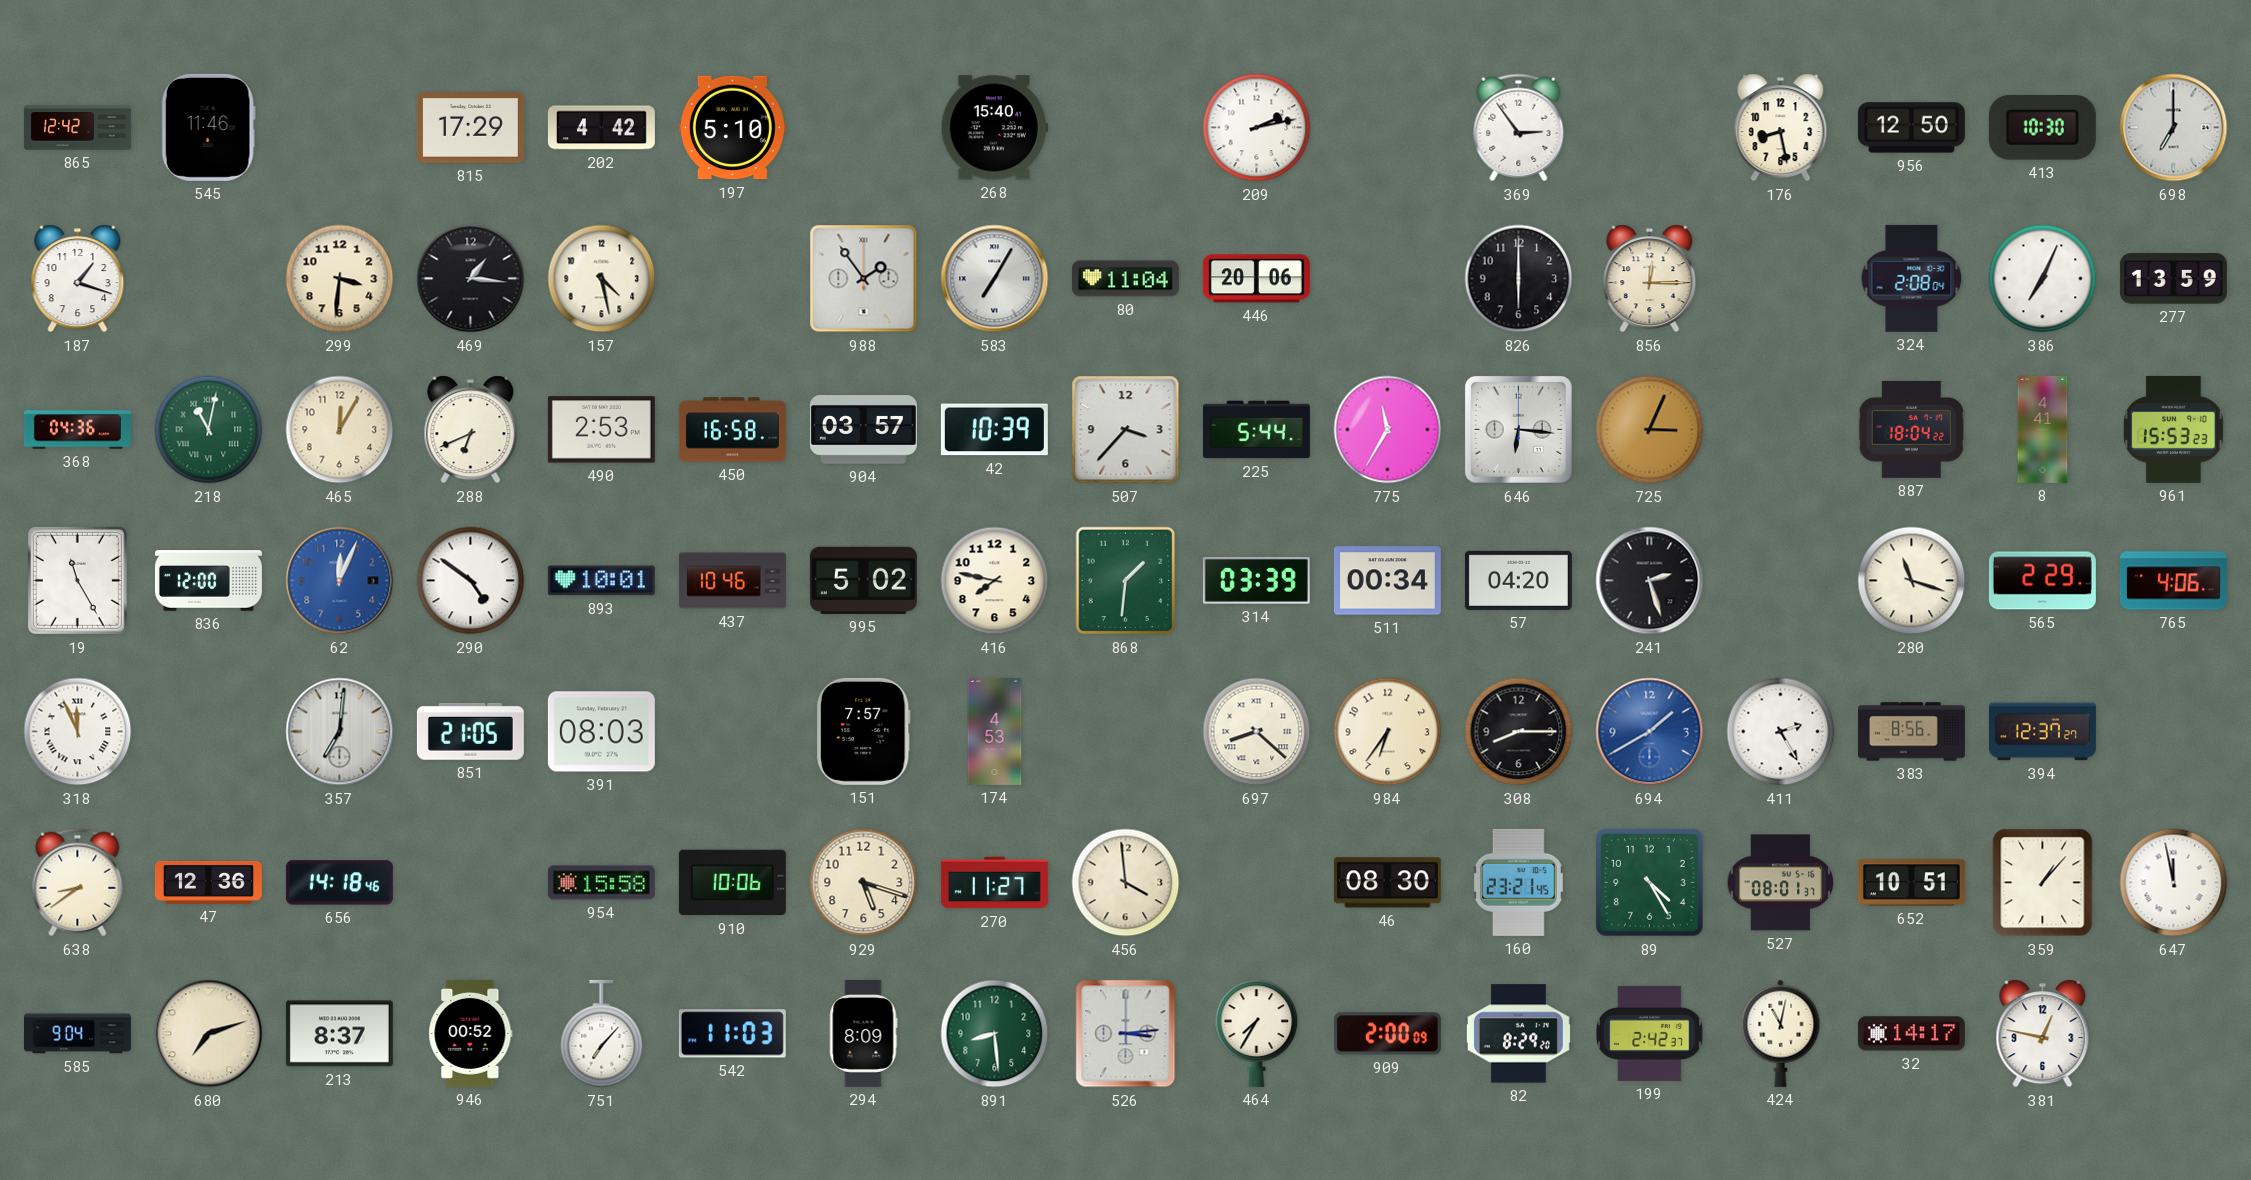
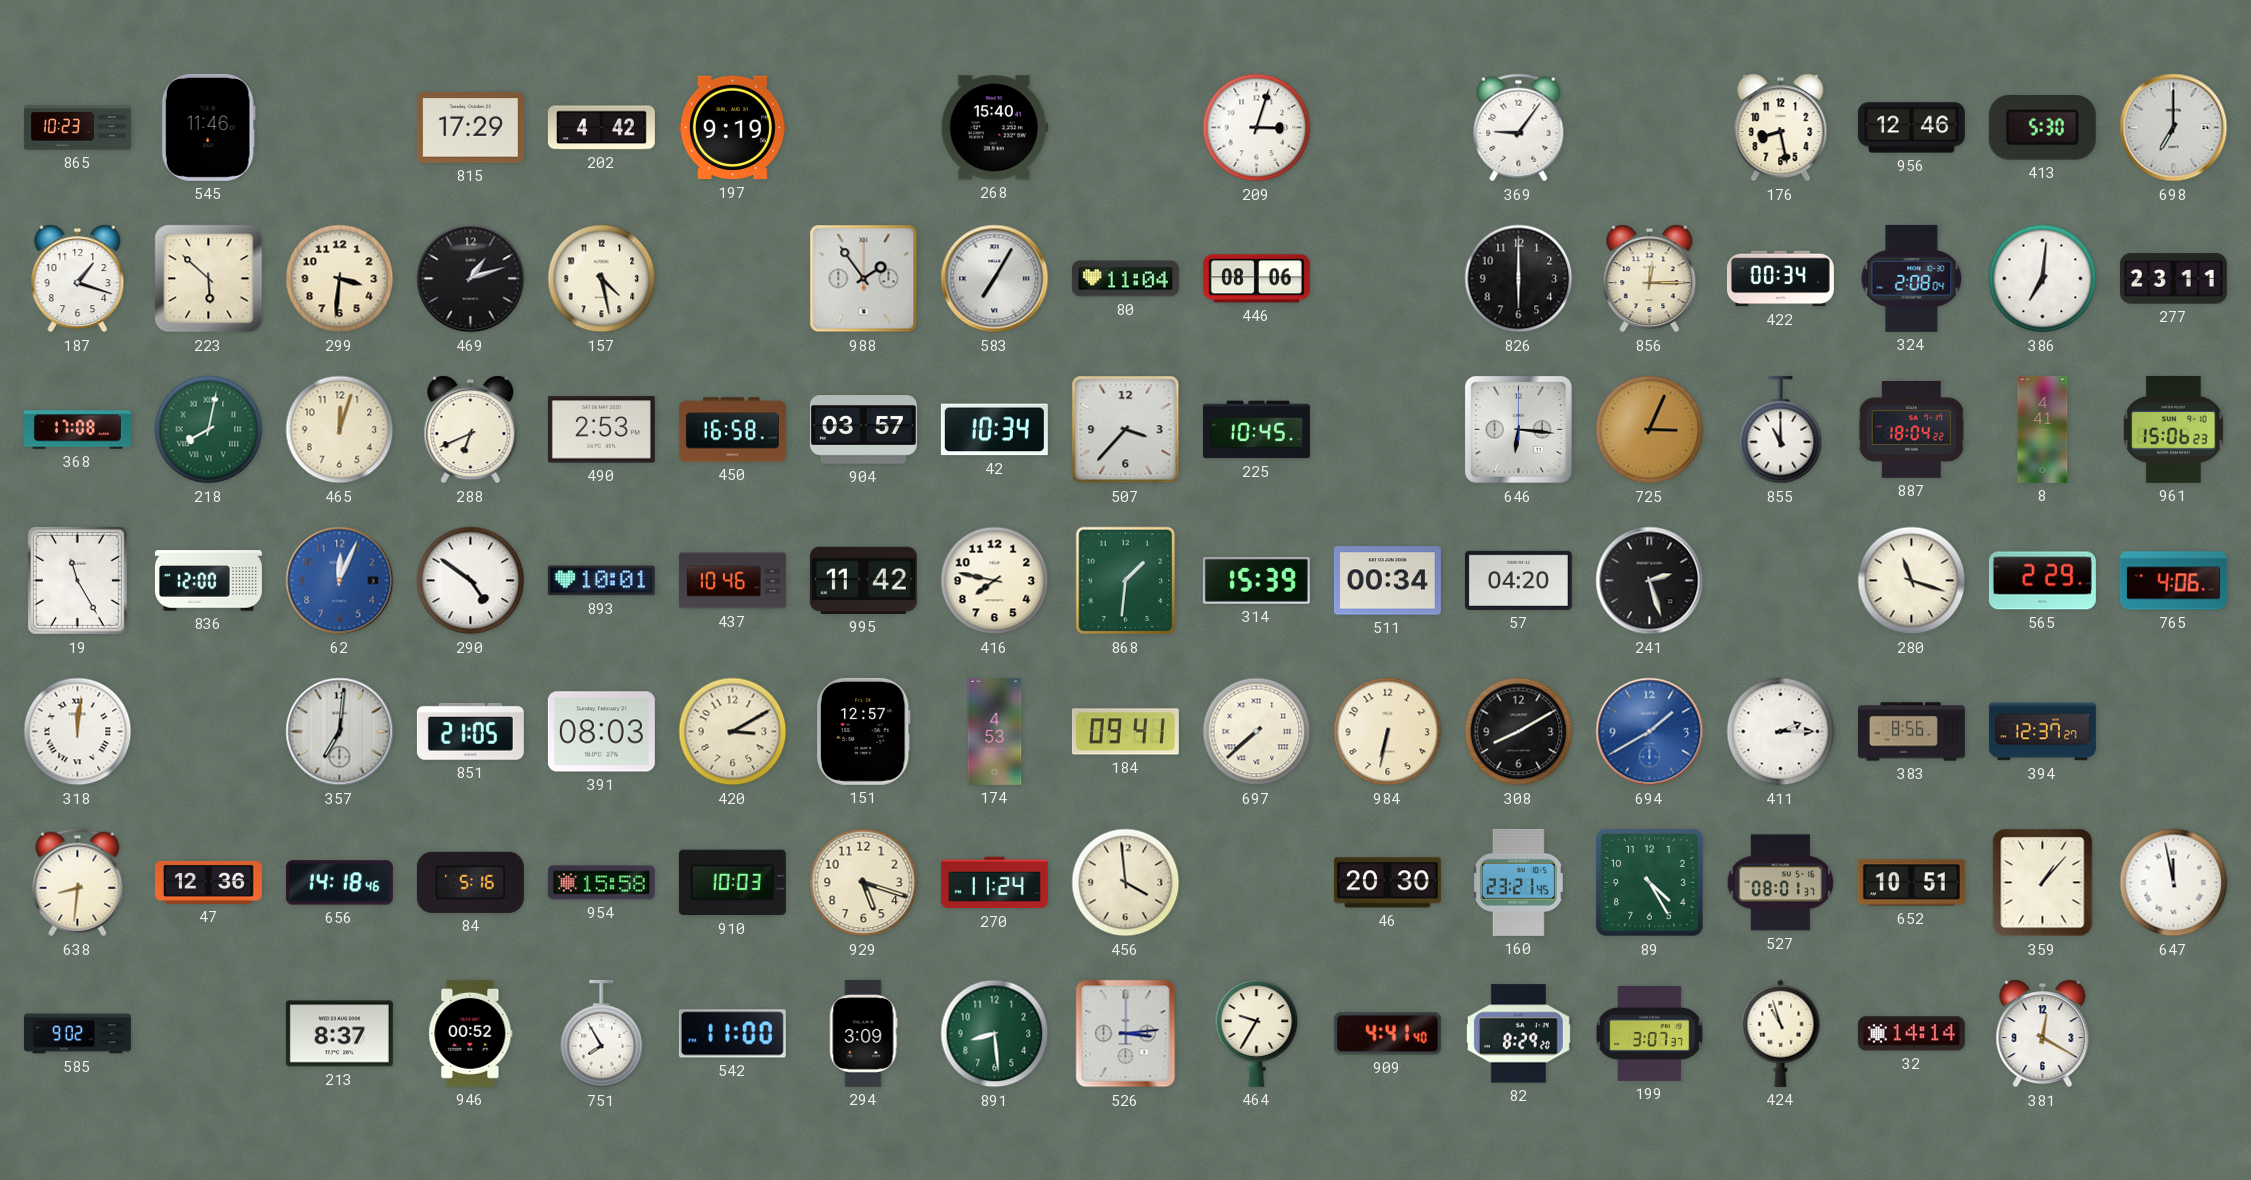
865: 12:42 -> 10:23 (77, 128)
197: 5:10 -> 9:19 (732, 128)
209: 2:13 -> 3:03 (1257, 128)
369: 2:54 -> 9:06 (1519, 128)
956: 12:50 -> 12:46 (1911, 128)
413: 10:30 -> 5:30 (2042, 127)
223: none -> 5:52 (209, 279)
469: 1:16 -> 1:12 (471, 279)
446: 20:06 -> 08:06 (1256, 279)
422: none -> 00:34 (1780, 279)
386: 7:04 -> 7:01 (2043, 279)
277: 13:59 -> 23:11 (2173, 279)
368: 04:36 -> 17:08 (77, 430)
218: 11:02 -> 8:02 (209, 430)
465: 12:05 -> 12:03 (340, 430)
42: 10:39 -> 10:34 (994, 430)
225: 5:44 -> 10:45 (1256, 430)
775: 11:35 -> none (1388, 430)
855: none -> 11:00 (1781, 430)
961: 15:53 -> 15:06 (2174, 429)
995: 5:02 -> 11:42 (863, 580)
314: 03:39 -> 15:39 (1256, 580)
318: 11:56 -> 12:01 (78, 732)
420: none -> 3:10 (733, 732)
151: 7:57 -> 12:57 (863, 731)
184: none -> 09:41 (1125, 732)
697: 8:22 -> 7:38 (1257, 732)
984: 6:36 -> 6:32 (1388, 732)
308: 8:15 -> 8:10 (1519, 732)
411: 2:25 -> 2:15 (1781, 732)
638: 8:39 -> 8:31 (78, 883)
84: none -> 5:16 (470, 882)
910: 10:06 -> 10:03 (732, 883)
270: 11:27 -> 11:24 (994, 883)
46: 08:30 -> 20:30 (1387, 883)
585: 9:04 -> 9:02 (77, 1034)
680: 7:12 -> none (209, 1034)
751: 7:07 -> 7:55 (602, 1034)
542: 11:03 -> 11:00 (732, 1034)
294: 8:09 -> 3:09 (863, 1033)
464: 7:35 -> 9:35 (1257, 1033)
909: 2:00 -> 4:41 (1387, 1034)
199: 2:42 -> 3:07 (1650, 1033)
424: 11:02 -> 10:57 (1781, 1033)
32: 14:17 -> 14:14 (1911, 1034)
381: 12:47 -> 12:20 (2043, 1034)
